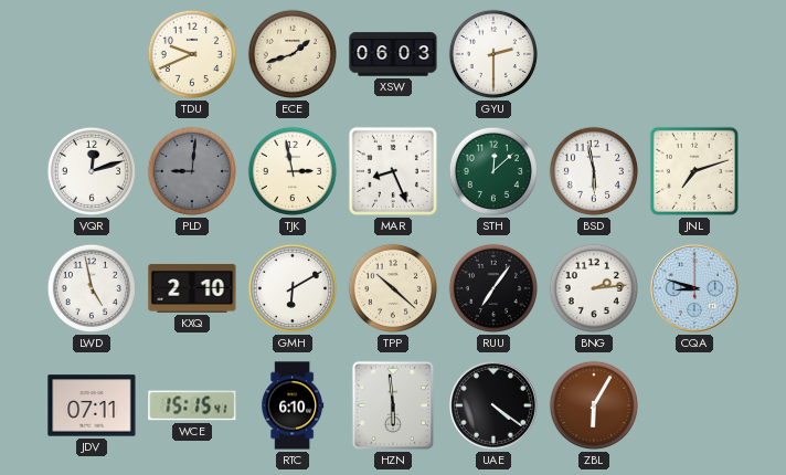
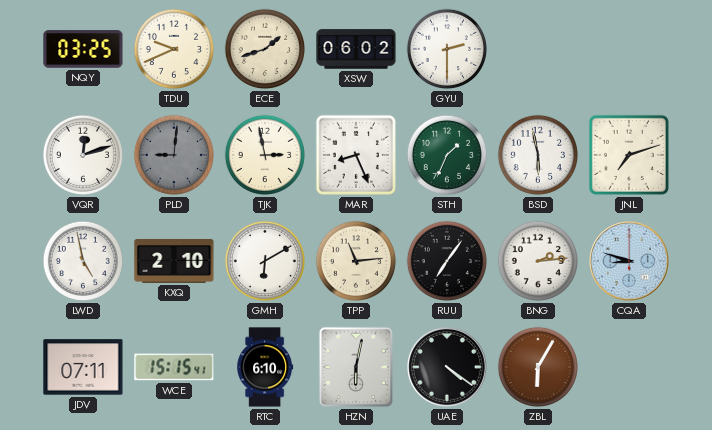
NQY: none -> 03:25 (83, 49)
XSW: 06:03 -> 06:02 (356, 49)
STH: 12:08 -> 1:34 (447, 155)
TPP: 10:22 -> 11:14 (356, 261)
HZN: 5:59 -> 6:02 (356, 367)
